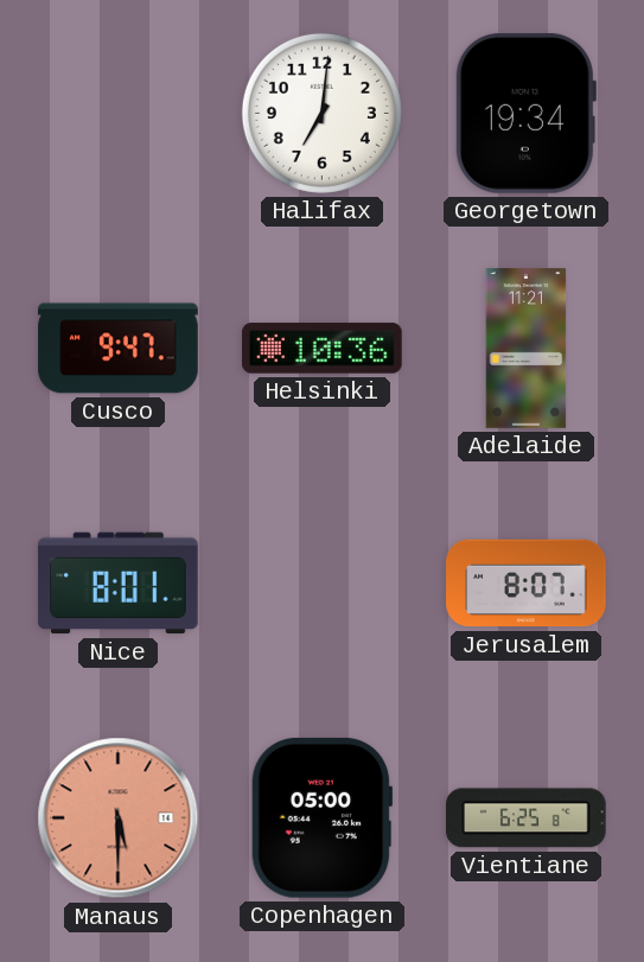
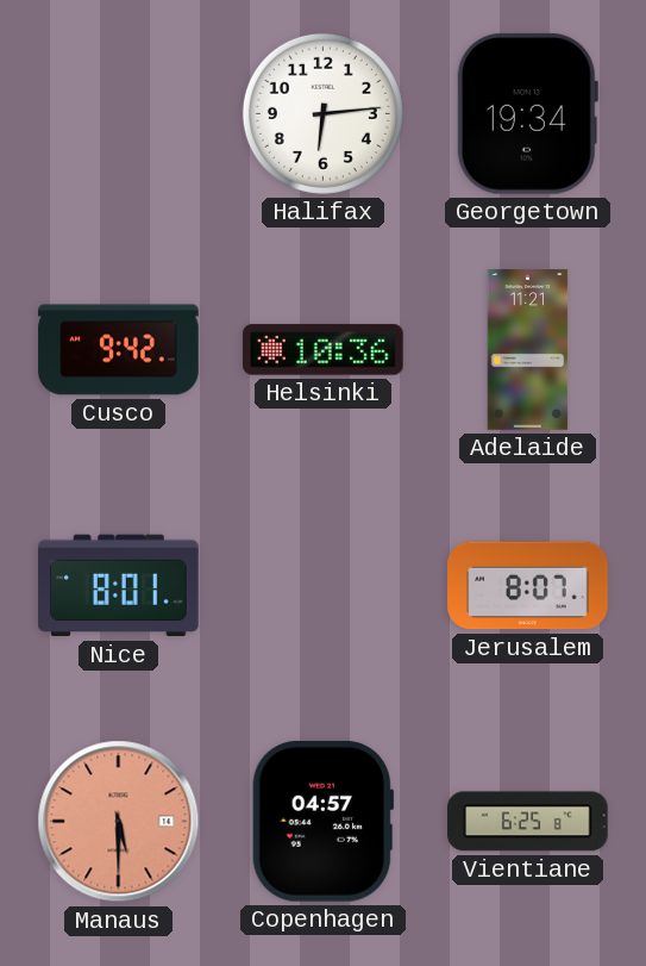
Halifax: 7:01 -> 6:14 (322, 113)
Cusco: 9:47 -> 9:42 (119, 350)
Copenhagen: 05:00 -> 04:57 (322, 821)
